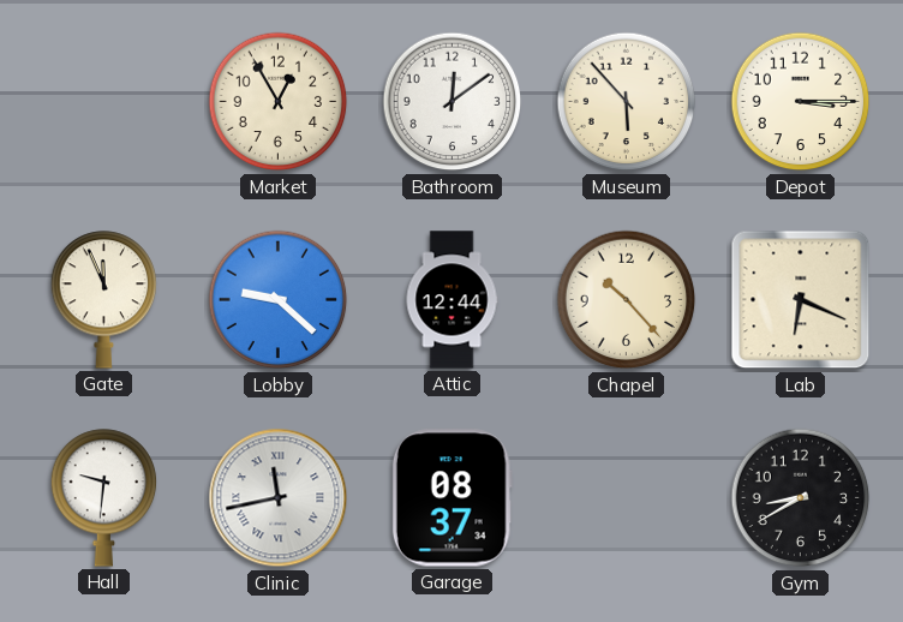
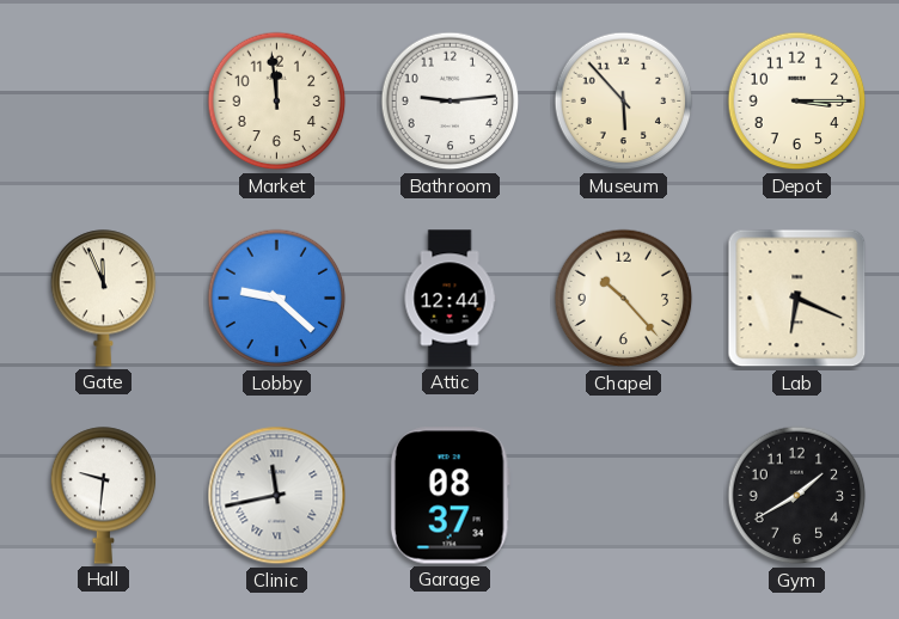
Market: 12:55 -> 11:59 (277, 102)
Bathroom: 12:09 -> 9:14 (451, 102)
Gym: 8:40 -> 1:40 (797, 496)
